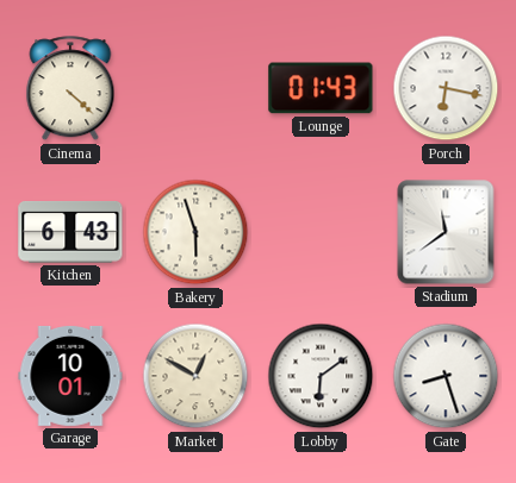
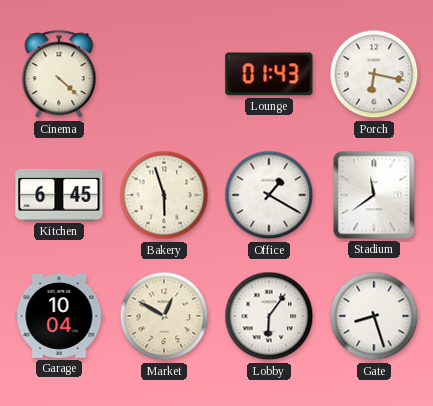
Kitchen: 6:43 -> 6:45 (59, 196)
Office: none -> 1:20 (269, 195)
Garage: 10:01 -> 10:04 (59, 316)
Lobby: 6:09 -> 6:06 (269, 316)
